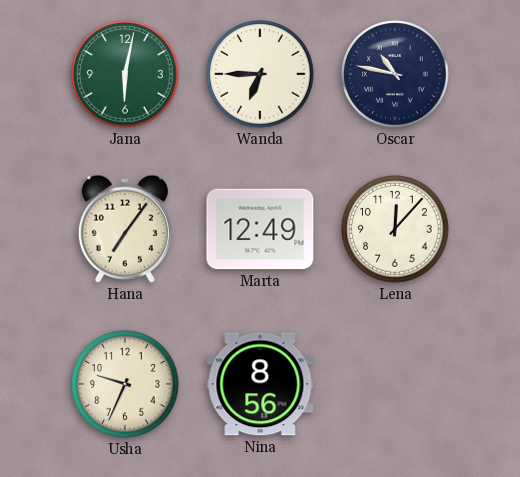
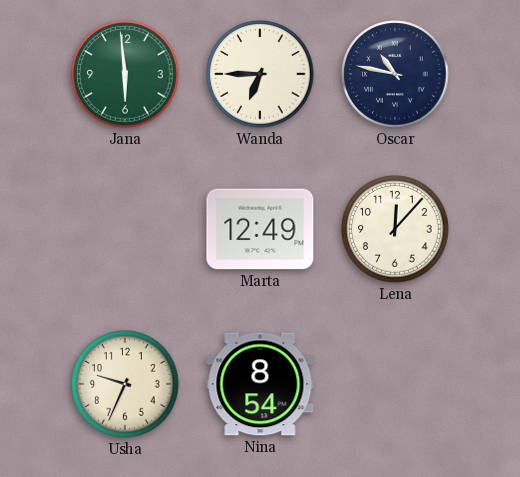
Jana: 6:02 -> 5:59 (125, 74)
Hana: 7:06 -> none (125, 229)
Nina: 8:56 -> 8:54 (260, 384)
